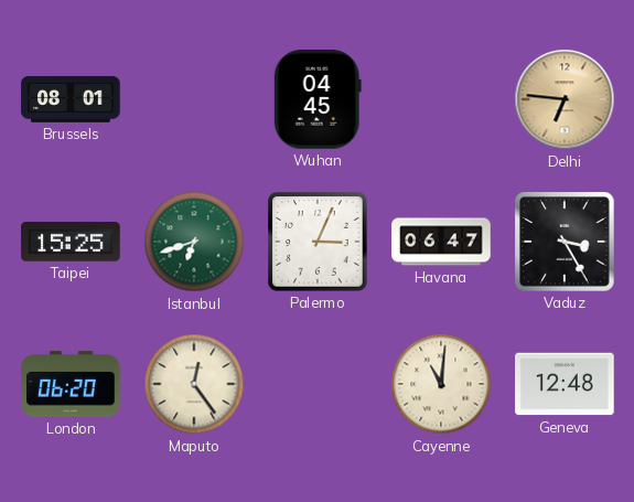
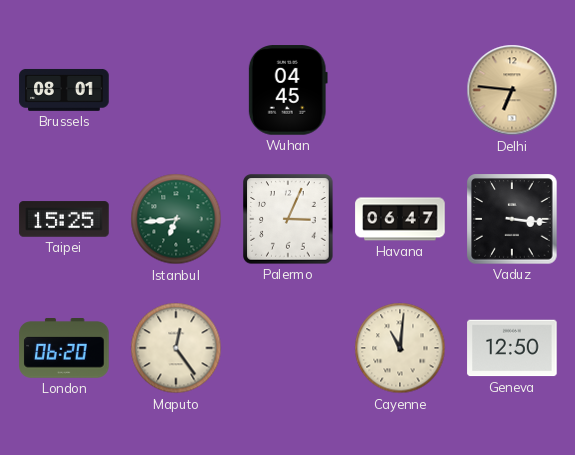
Istanbul: 6:42 -> 6:44 (176, 219)
Vaduz: 3:25 -> 3:16 (512, 219)
Geneva: 12:48 -> 12:50 (512, 348)
